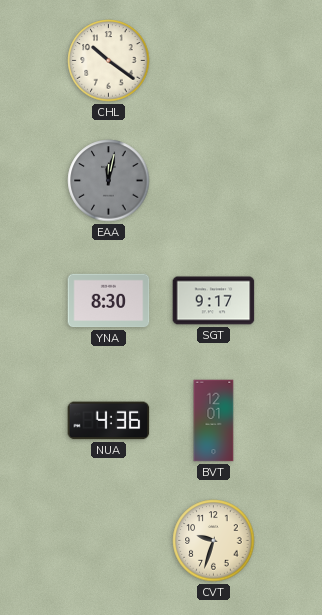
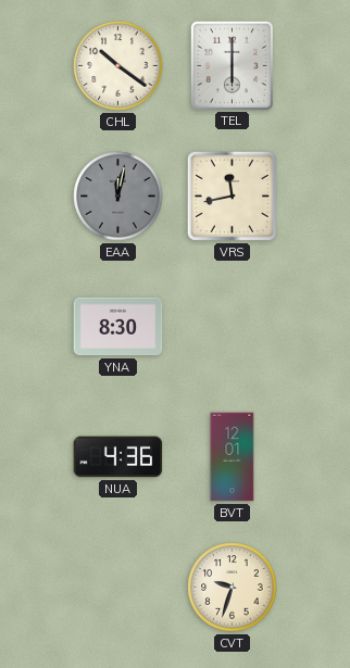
TEL: none -> 6:00 (232, 65)
VRS: none -> 11:43 (232, 196)
SGT: 9:17 -> none (214, 301)
